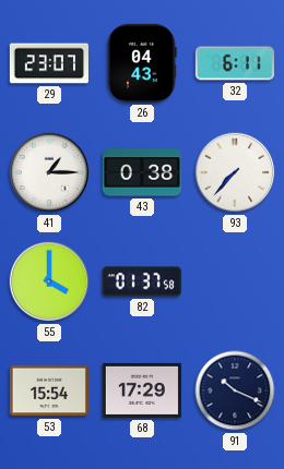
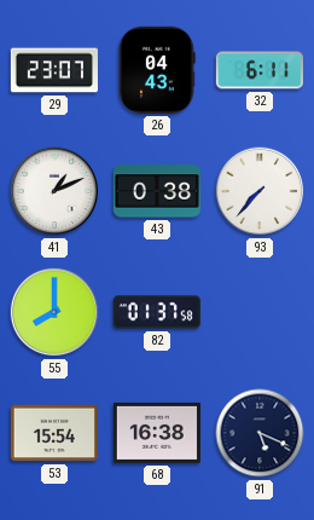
41: 1:15 -> 1:11 (54, 191)
55: 4:00 -> 8:00 (54, 312)
68: 17:29 -> 16:38 (157, 433)
91: 10:19 -> 5:19 (260, 433)
